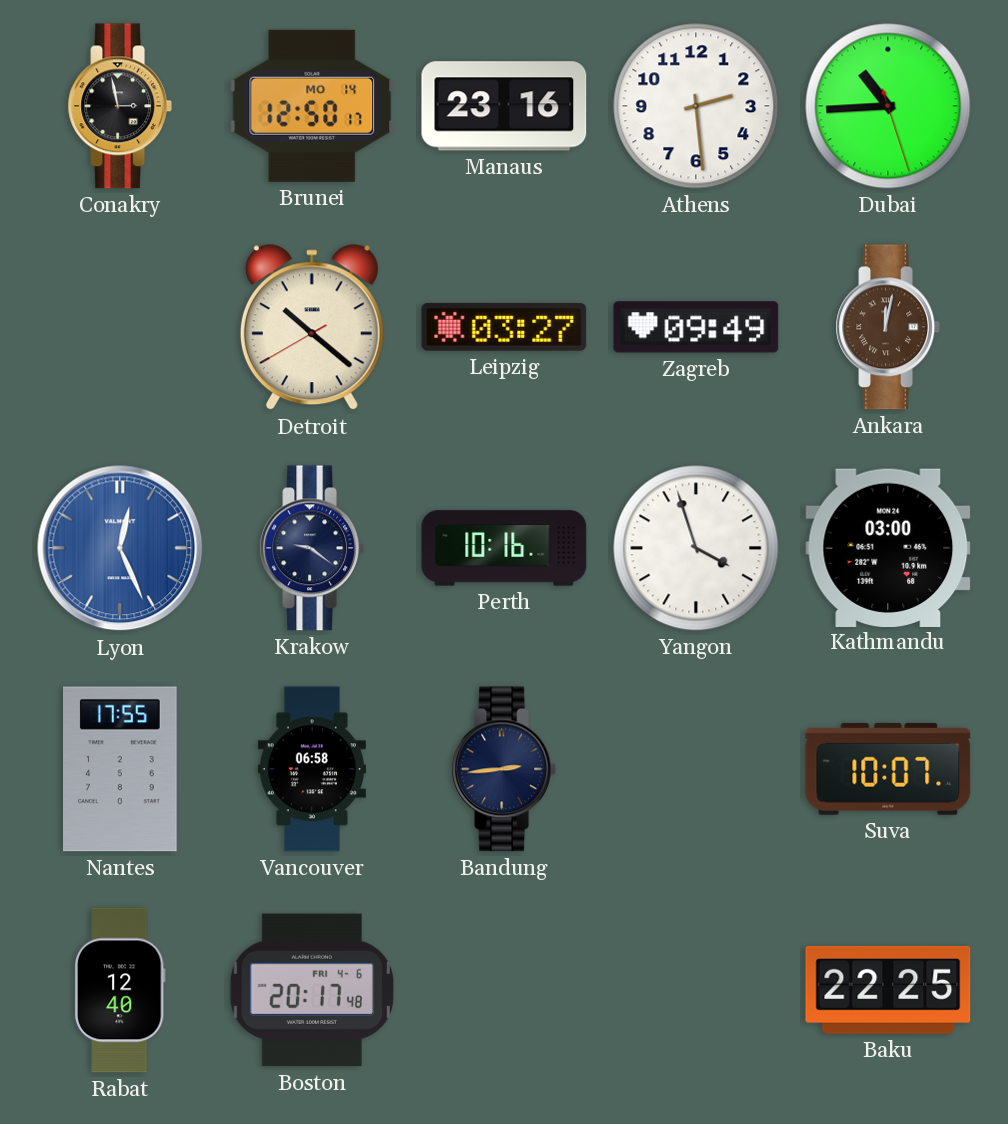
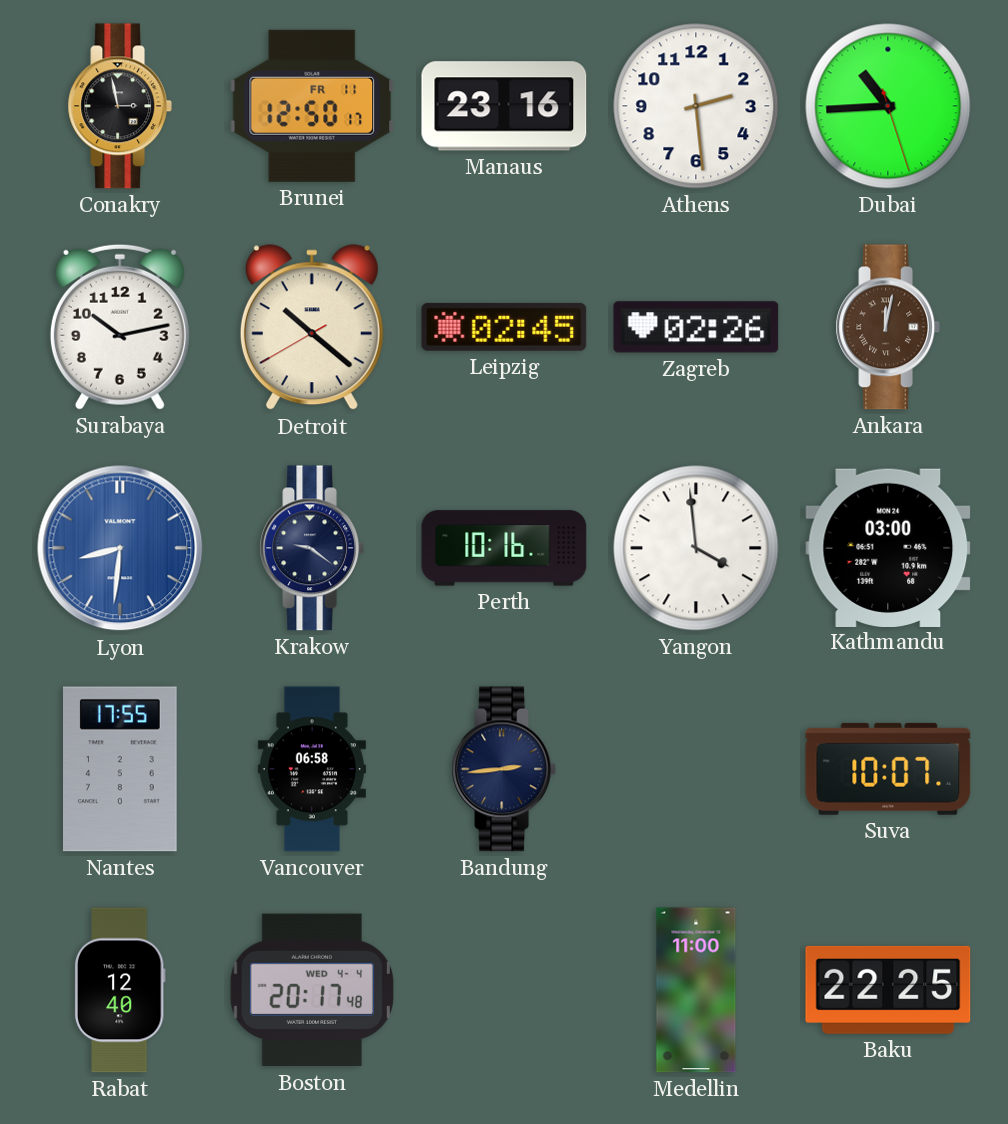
Brunei date: MO 14 -> FR 11 (312, 106)
Surabaya: none -> 10:13 (120, 327)
Leipzig: 03:27 -> 02:45 (504, 327)
Zagreb: 09:49 -> 02:26 (696, 327)
Lyon: 12:26 -> 8:31 (120, 548)
Yangon: 3:57 -> 3:59 (696, 548)
Boston date: FRI 4-6 -> WED 4-4 (312, 990)
Medellin: none -> 11:00 (696, 990)
